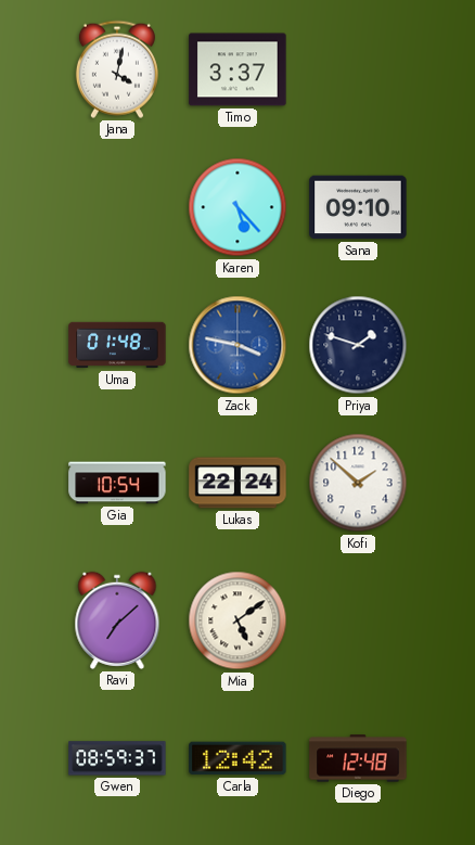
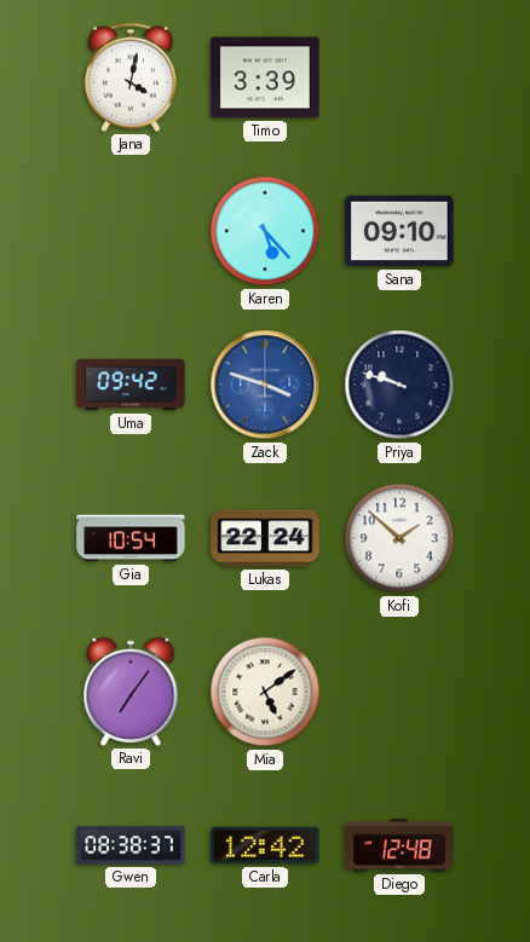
Timo: 3:37 -> 3:39 (265, 77)
Uma: 01:48 -> 09:42 (131, 385)
Zack: 3:47 -> 3:48 (265, 385)
Priya: 1:48 -> 9:48 (399, 385)
Ravi: 7:08 -> 7:06 (131, 692)
Gwen: 08:59 -> 08:38 (131, 845)
